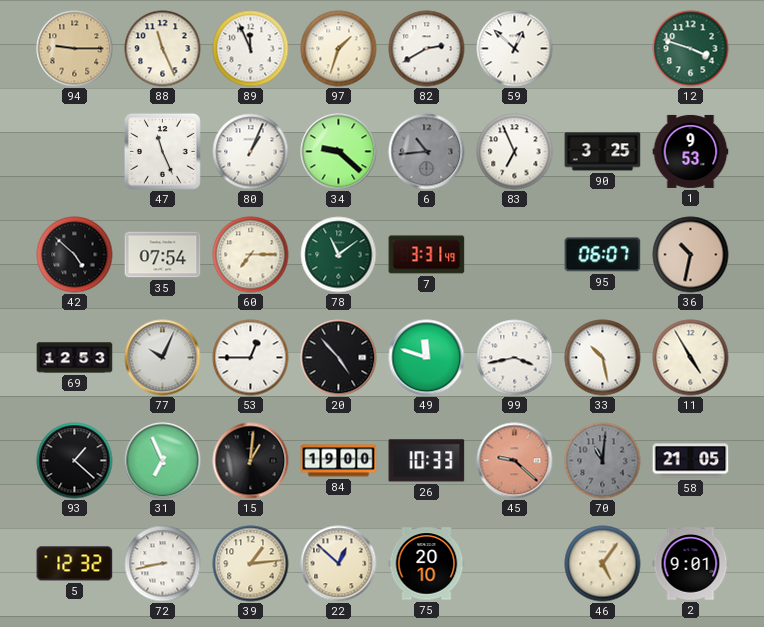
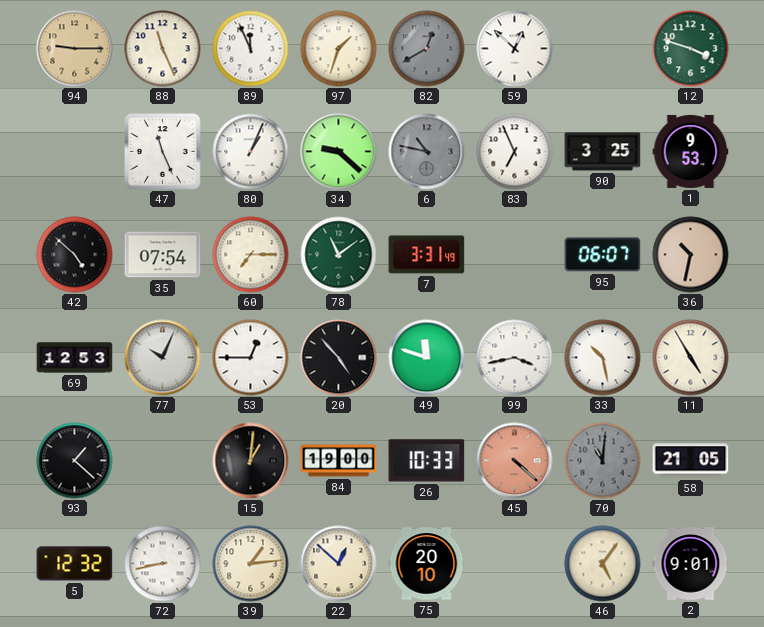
82: 2:40 -> 12:40 (427, 49)
82 dial: white -> grey (427, 49)
6: 10:44 -> 10:47 (427, 152)
31: 6:56 -> none (163, 461)
45: 9:22 -> 4:22 (515, 461)
